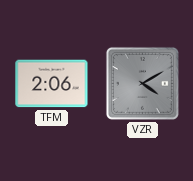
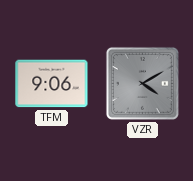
TFM: 2:06 -> 9:06 (52, 84)
